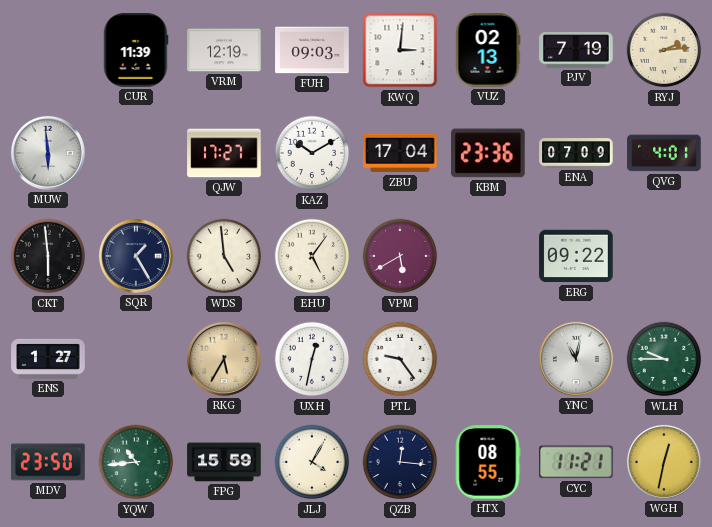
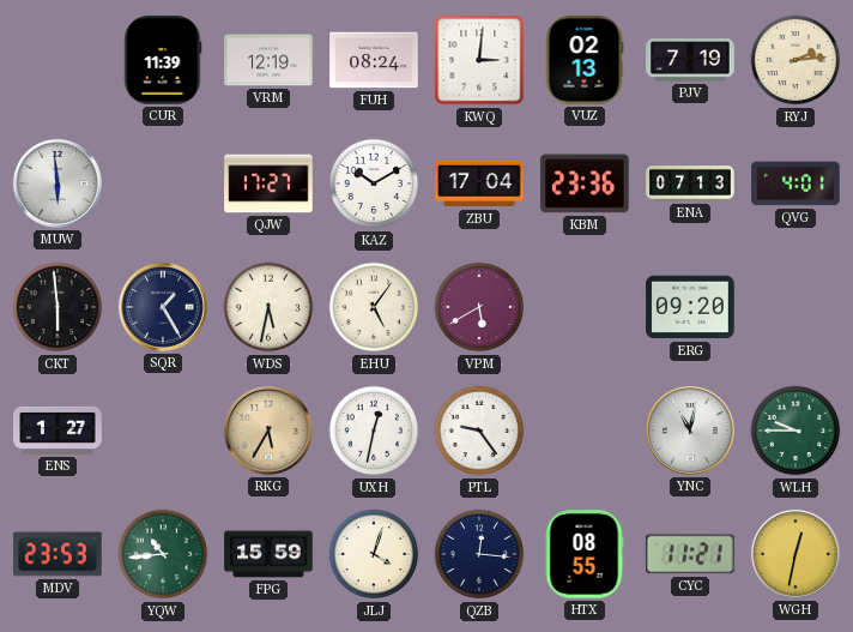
FUH: 09:03 -> 08:24 (374, 60)
ENA: 07:09 -> 07:13 (690, 183)
WDS: 4:59 -> 5:32 (268, 307)
ERG: 09:22 -> 09:20 (690, 307)
MDV: 23:50 -> 23:53 (58, 554)
JLJ: 4:05 -> 4:03 (374, 554)
